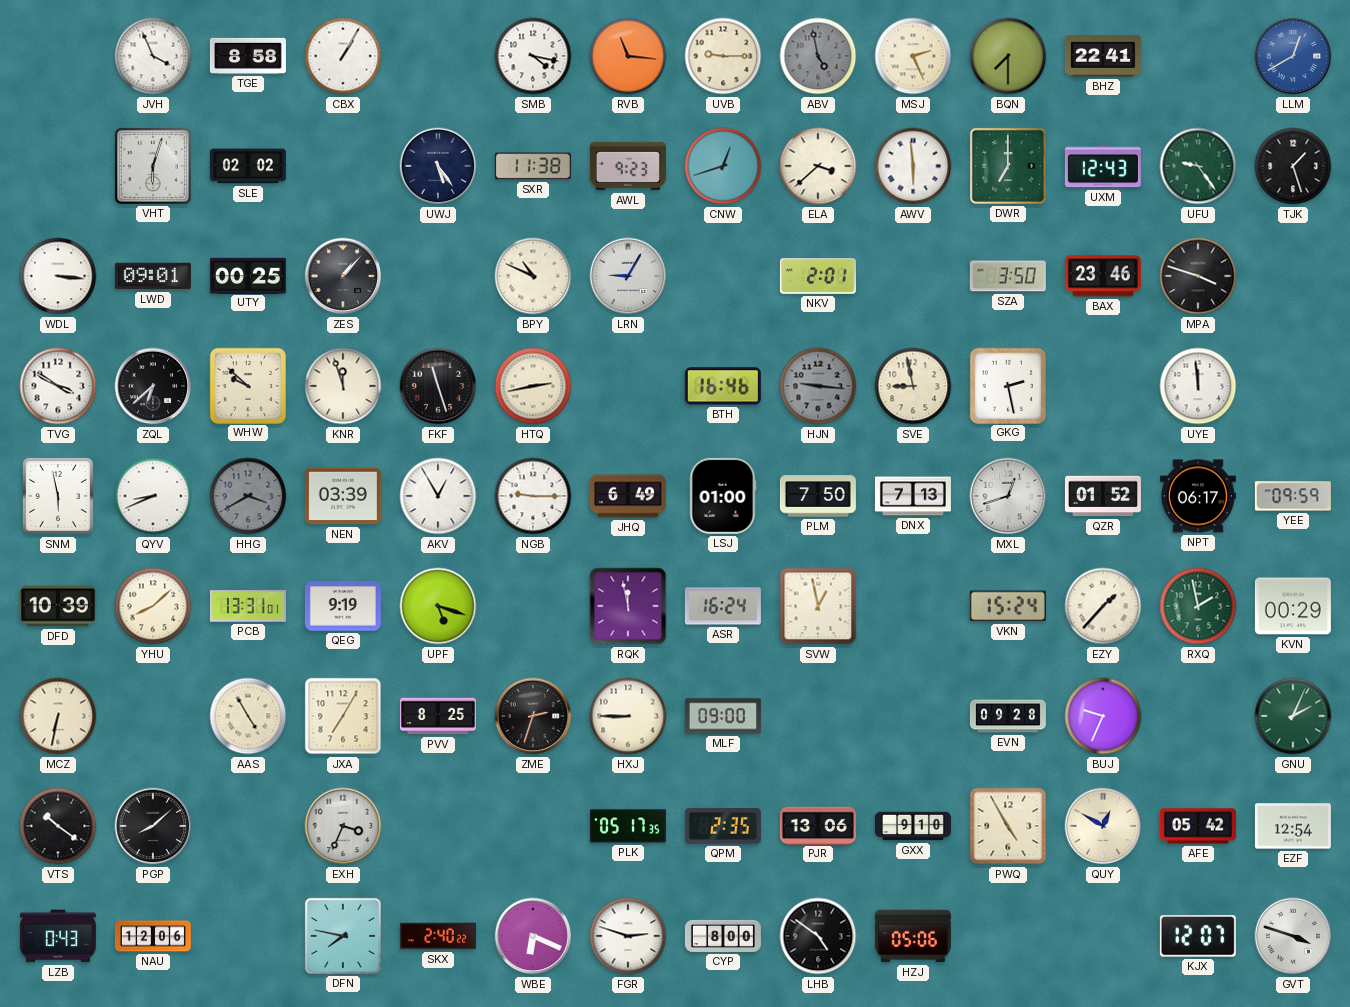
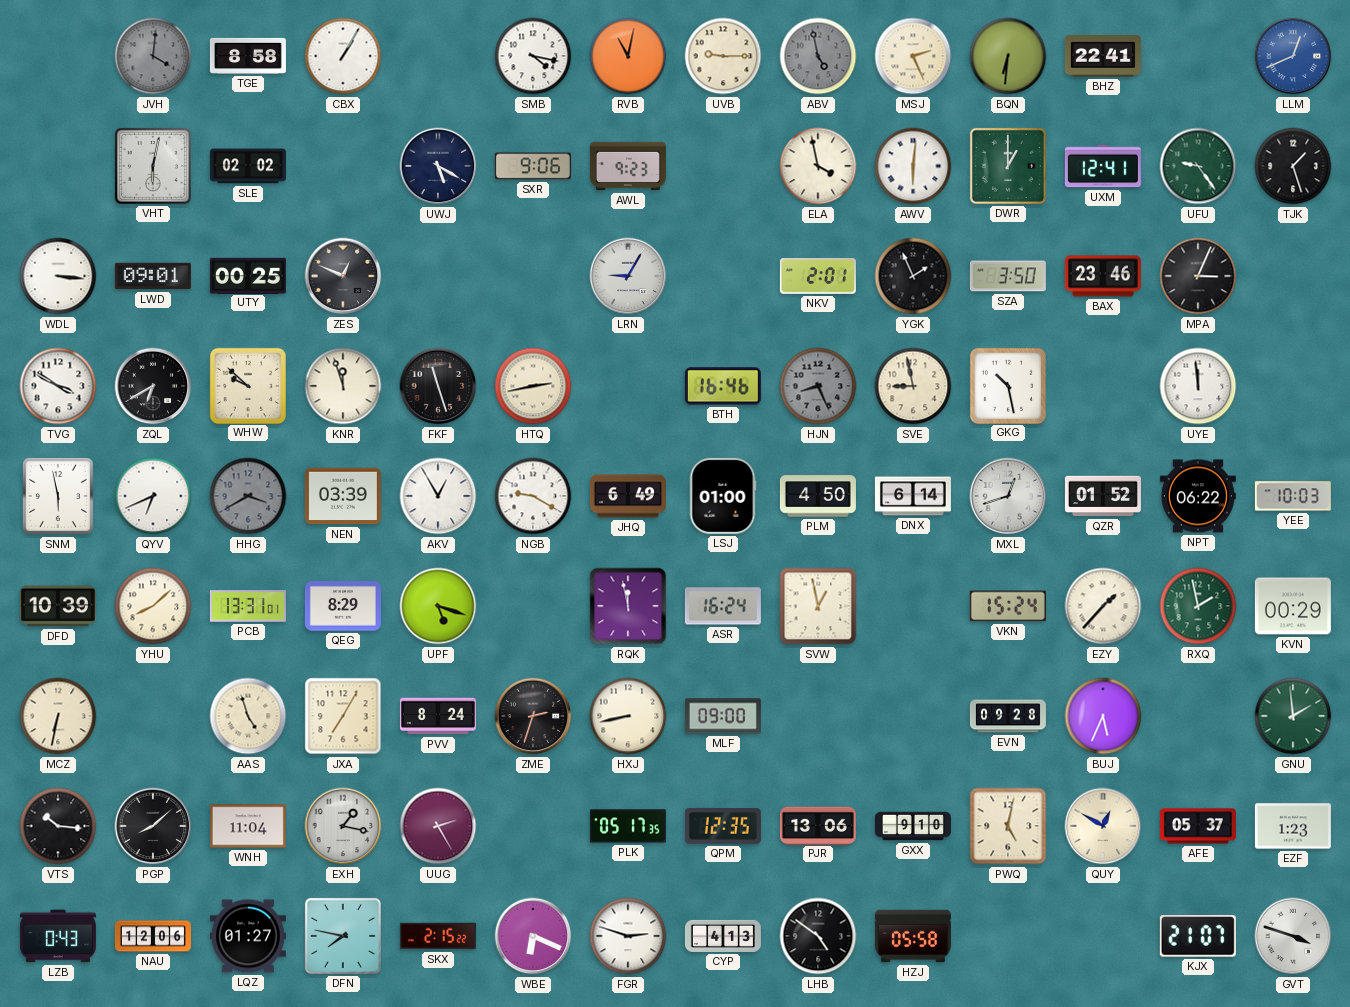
JVH: 3:56 -> 4:01 (153, 56)
JVH dial: white -> grey (153, 56)
RVB: 11:16 -> 11:02 (628, 56)
BQN: 7:30 -> 6:31 (1008, 56)
LLM: 12:40 -> 12:41 (1293, 56)
VHT: 6:03 -> 6:02 (153, 166)
UWJ: 5:24 -> 5:20 (438, 166)
SXR: 11:38 -> 9:06 (533, 166)
CNW: 12:42 -> none (723, 166)
ELA: 3:38 -> 3:58 (818, 166)
AWV: 5:59 -> 6:01 (913, 166)
DWR: 7:00 -> 1:00 (1008, 166)
UXM: 12:43 -> 12:41 (1103, 166)
ZES: 1:07 -> 12:49 (343, 276)
BPY: 10:49 -> none (533, 276)
YGK: none -> 1:56 (913, 276)
MPA: 3:48 -> 3:04 (1198, 276)
ZQL: 6:38 -> 6:40 (153, 386)
HJN: 9:16 -> 8:26 (818, 386)
GKG: 2:28 -> 10:28 (1007, 385)
QYV: 8:41 -> 6:41 (153, 496)
NGB: 9:15 -> 9:20 (533, 496)
PLM: 7:50 -> 4:50 (818, 496)
DNX: 7:13 -> 6:14 (913, 496)
NPT: 06:17 -> 06:22 (1198, 496)
YEE: 09:59 -> 10:03 (1293, 496)
QEG: 9:19 -> 8:29 (343, 606)
AAS: 4:55 -> 4:57 (248, 716)
PVV: 8:25 -> 8:24 (438, 716)
HXJ: 8:45 -> 8:43 (628, 716)
BUJ: 9:34 -> 5:34 (1103, 716)
GNU: 2:04 -> 1:59 (1293, 716)
VTS: 10:21 -> 10:16 (58, 826)
WNH: none -> 11:04 (248, 826)
EXH: 3:34 -> 1:17 (343, 826)
UUG: none -> 2:25 (438, 826)
QPM: 2:35 -> 12:35 (723, 826)
PWQ: 4:55 -> 5:02 (1008, 826)
AFE: 05:42 -> 05:37 (1198, 826)
EZF: 12:54 -> 1:23 (1293, 826)
LQZ: none -> 01:27 (248, 936)
SKX: 2:40 -> 2:15 (438, 936)
CYP: 8:00 -> 4:13 (723, 936)
HZJ: 05:06 -> 05:58 (913, 936)
KJX: 12:07 -> 21:07 (1198, 936)
